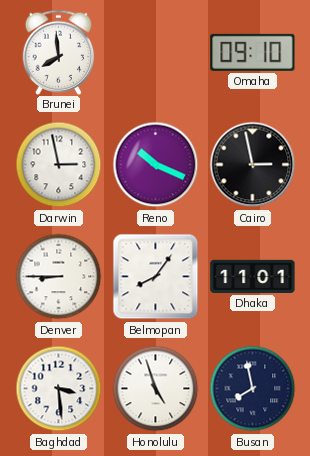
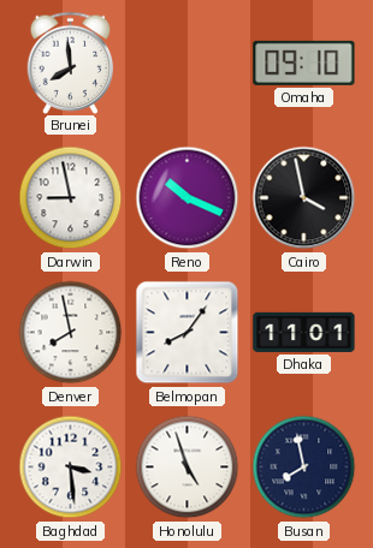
Darwin: 2:58 -> 8:58 (71, 198)
Cairo: 2:58 -> 3:58 (304, 198)
Denver: 8:45 -> 7:58 (71, 333)
